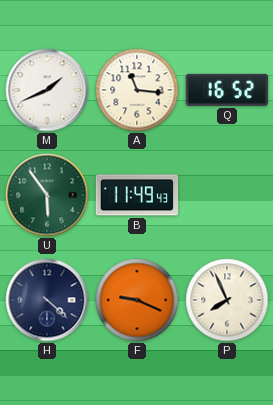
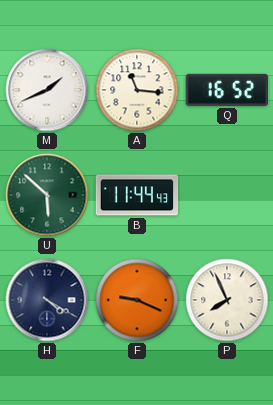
U: 5:54 -> 5:52 (47, 195)
B: 11:49 -> 11:44 (137, 195)
H: 4:22 -> 4:20 (47, 300)
